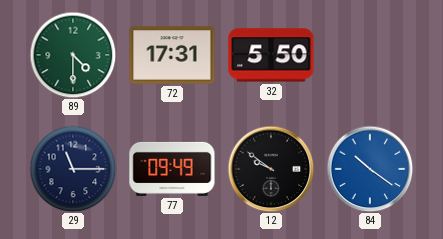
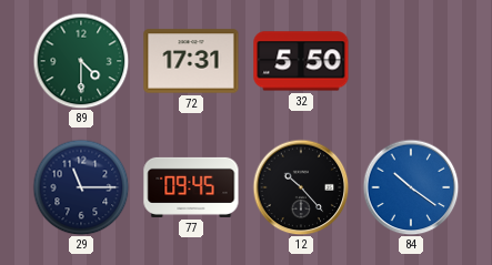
77: 09:49 -> 09:45 (191, 187)
12: 9:51 -> 10:23 (301, 187)
